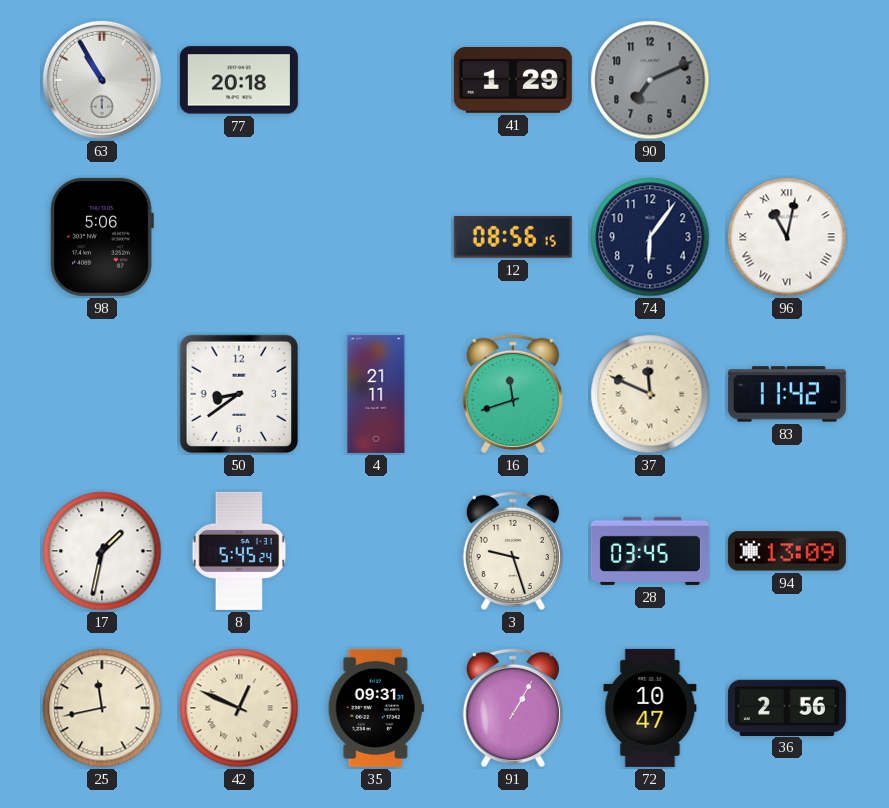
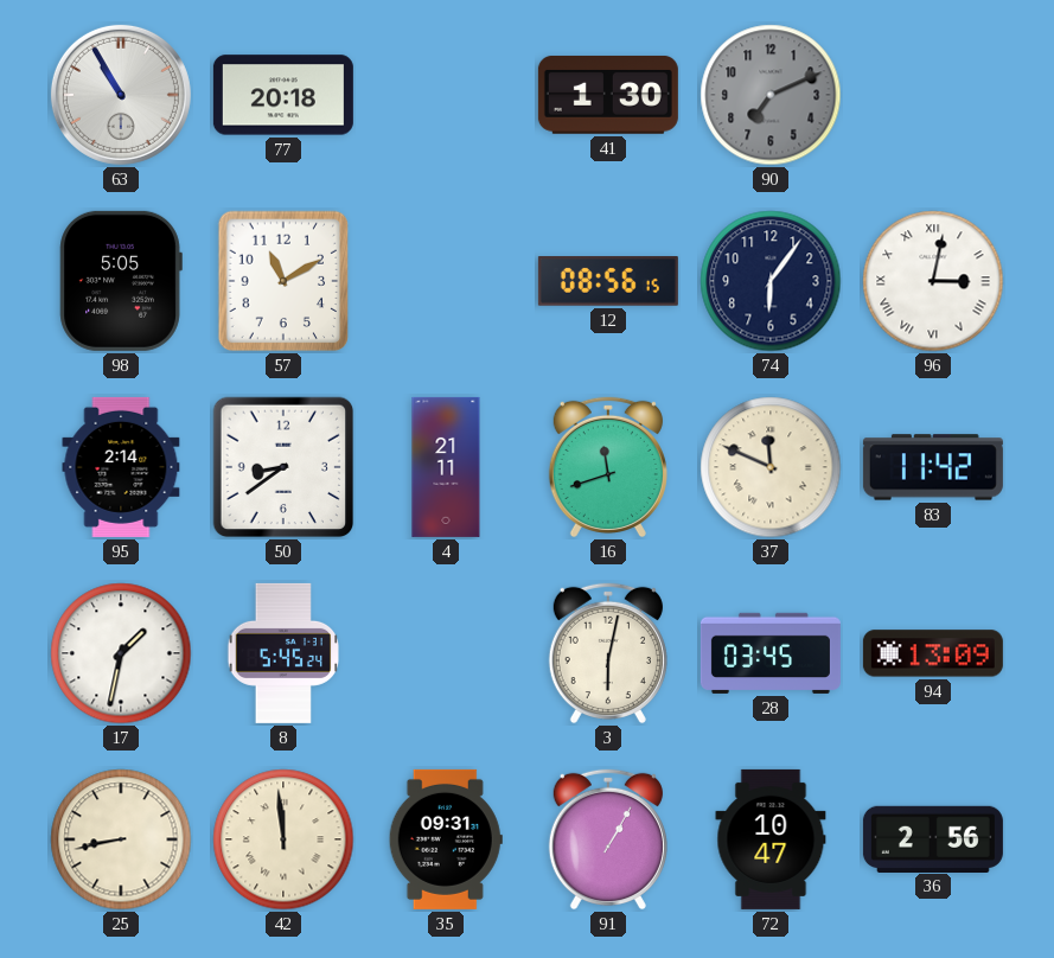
41: 1:29 -> 1:30 (608, 95)
98: 5:06 -> 5:05 (121, 281)
57: none -> 11:10 (283, 281)
96: 11:02 -> 3:02 (933, 281)
95: none -> 2:14 (121, 467)
3: 9:27 -> 6:02 (608, 653)
25: 11:43 -> 8:43 (121, 839)
42: 12:49 -> 11:59 (283, 839)
